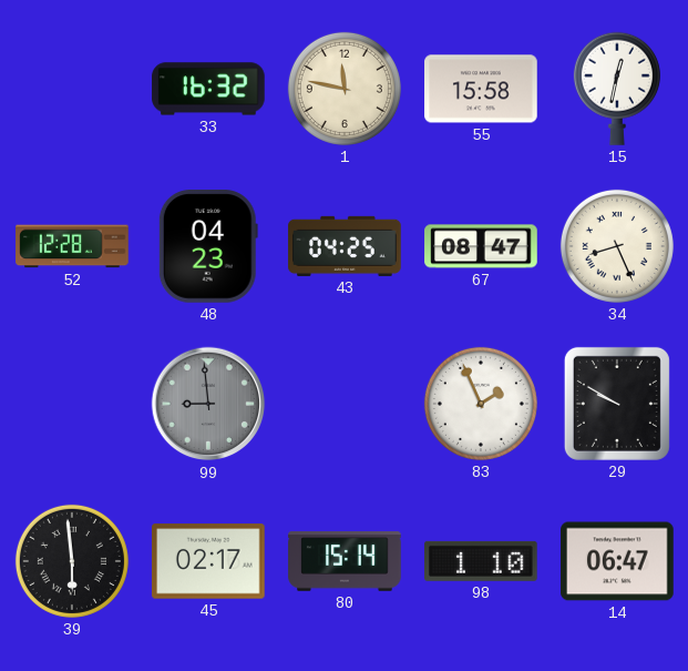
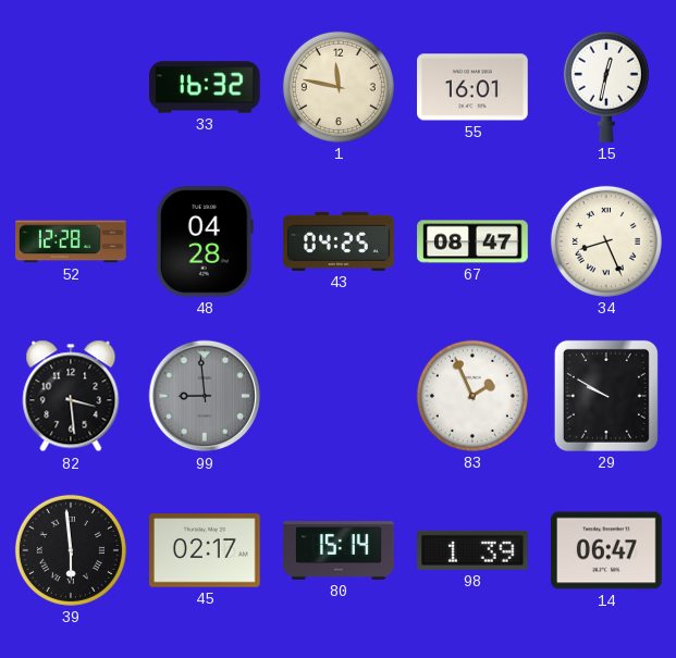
55: 15:58 -> 16:01 (472, 87)
48: 04:23 -> 04:28 (205, 241)
82: none -> 3:29 (71, 396)
98: 1:10 -> 1:39 (474, 550)
